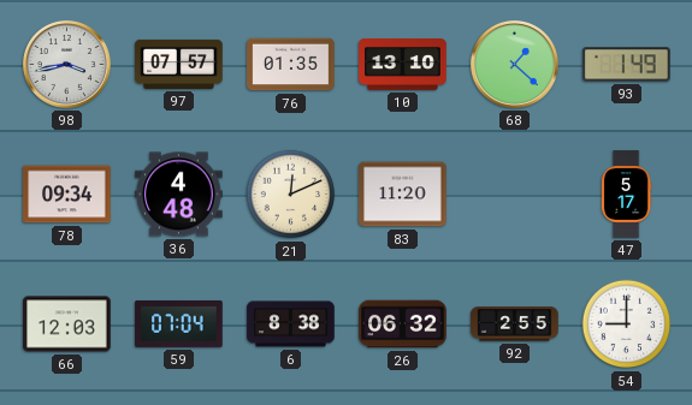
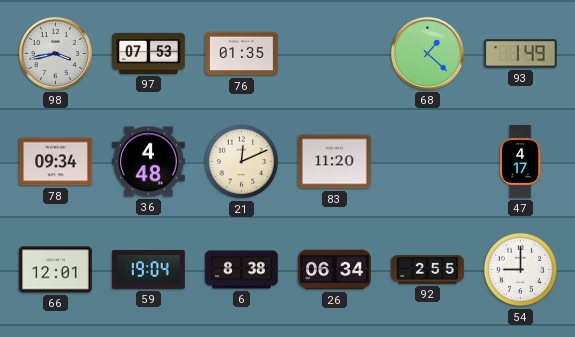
97: 07:57 -> 07:53 (149, 53)
10: 13:10 -> none (403, 65)
47: 5:17 -> 4:17 (520, 162)
66: 12:03 -> 12:01 (56, 270)
59: 07:04 -> 19:04 (149, 269)
26: 06:32 -> 06:34 (335, 270)
